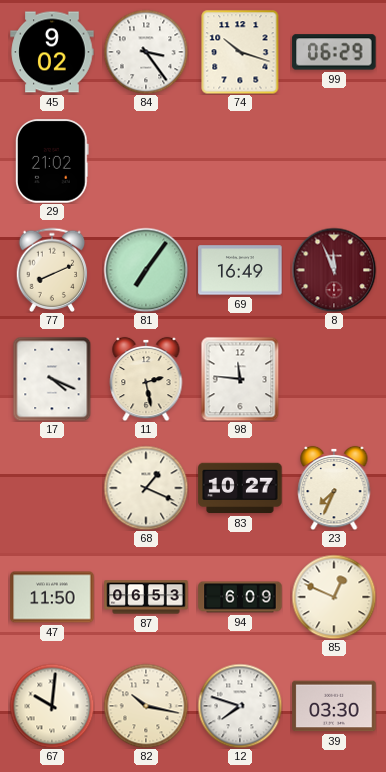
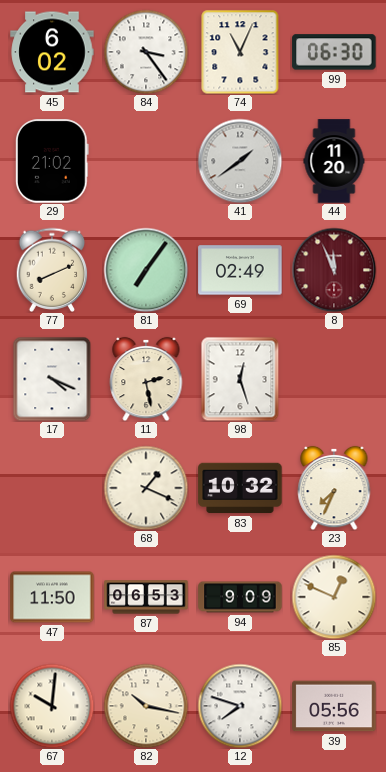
45: 9:02 -> 6:02 (52, 52)
74: 10:18 -> 11:04 (240, 52)
99: 06:29 -> 06:30 (334, 52)
41: none -> 1:39 (240, 161)
44: none -> 11:20 (334, 161)
69: 16:49 -> 02:49 (240, 270)
98: 11:46 -> 12:27 (240, 379)
83: 10:27 -> 10:32 (240, 488)
94: 6:09 -> 9:09 (240, 597)
39: 03:30 -> 05:56 (334, 706)
